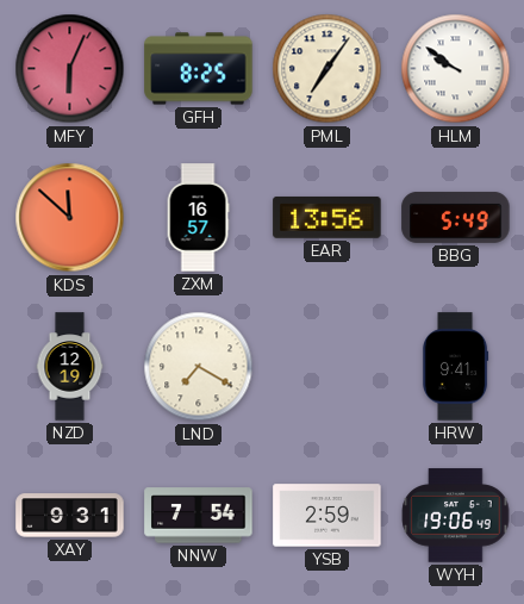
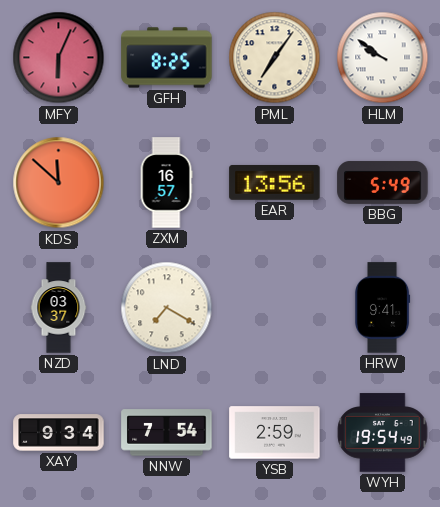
NZD: 12:19 -> 03:37 (59, 308)
XAY: 9:31 -> 9:34 (59, 433)
WYH: 19:06 -> 19:54 (383, 433)
